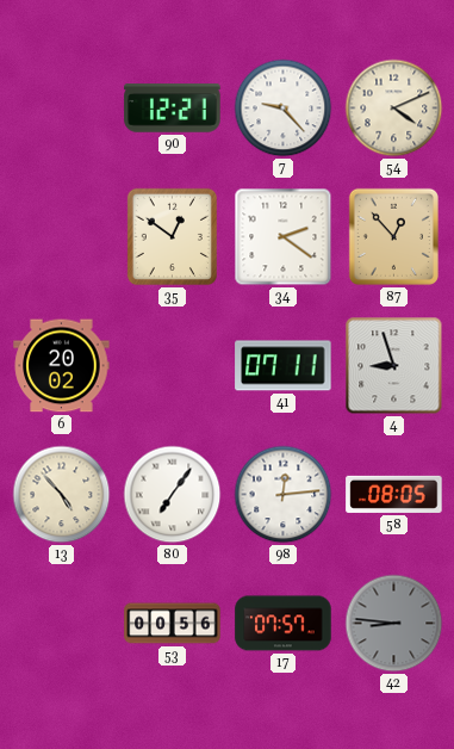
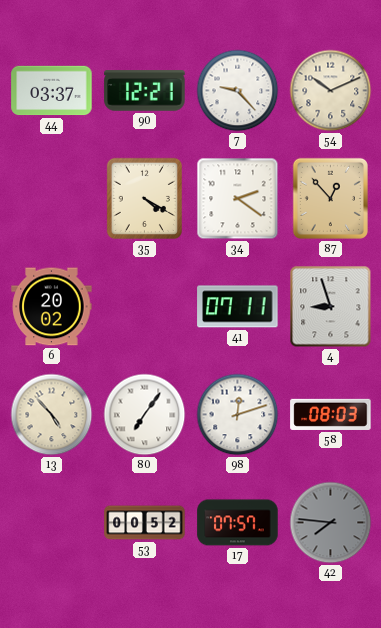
44: none -> 03:37 (52, 91)
54: 4:11 -> 10:11 (331, 91)
35: 12:51 -> 4:20 (144, 198)
98: 12:14 -> 12:12 (238, 415)
58: 08:05 -> 08:03 (331, 414)
53: 00:56 -> 00:52 (145, 523)
42: 8:46 -> 7:46 (331, 523)
